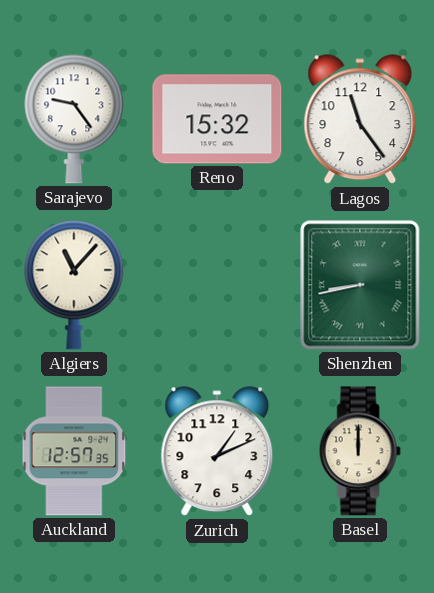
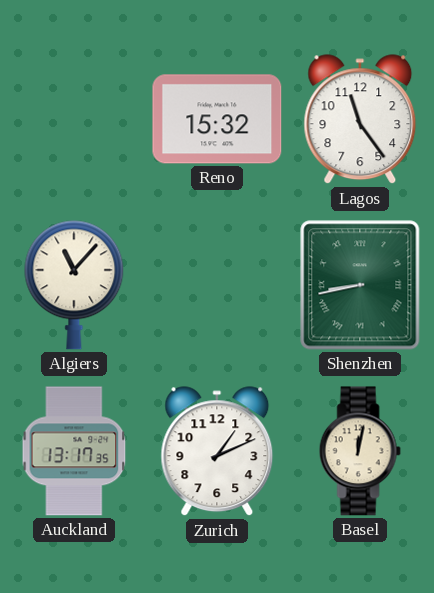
Sarajevo: 9:24 -> none (74, 119)
Auckland: 12:57 -> 13:17 (74, 451)
Basel: 12:00 -> 12:02 (360, 451)
